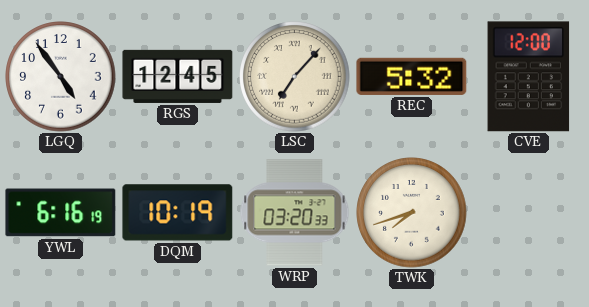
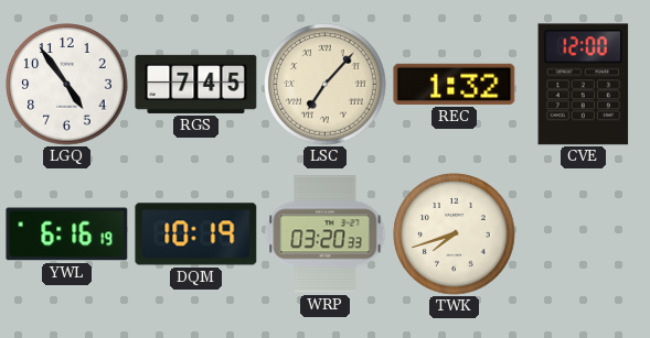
RGS: 12:45 -> 7:45 (196, 84)
REC: 5:32 -> 1:32 (455, 84)
